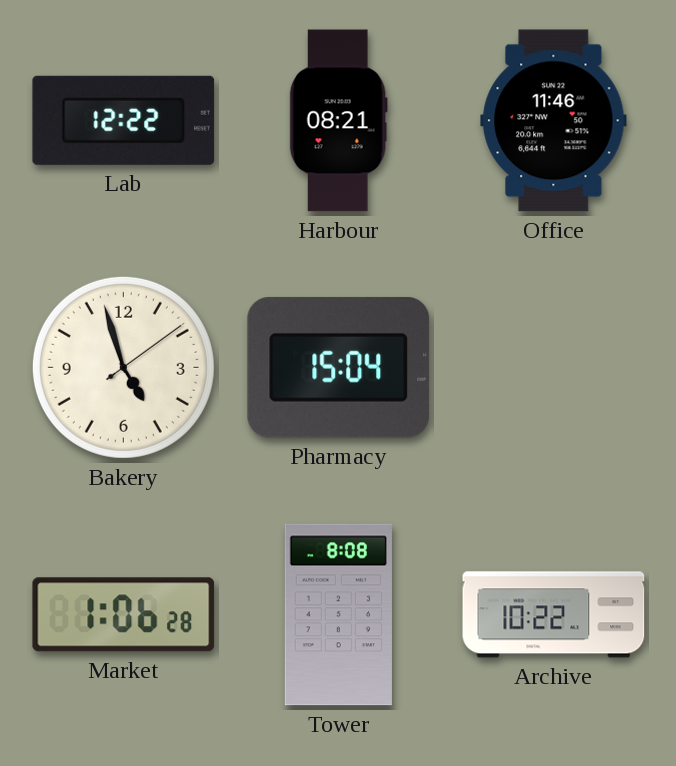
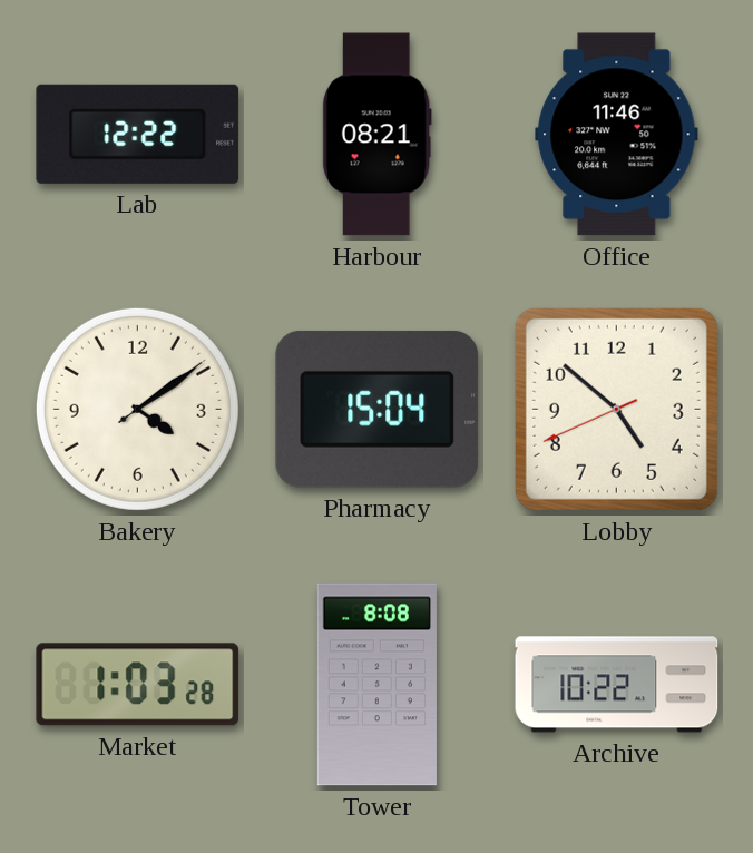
Bakery: 4:57 -> 4:09 (137, 409)
Lobby: none -> 4:51 (616, 409)
Market: 1:06 -> 1:03 (138, 685)
